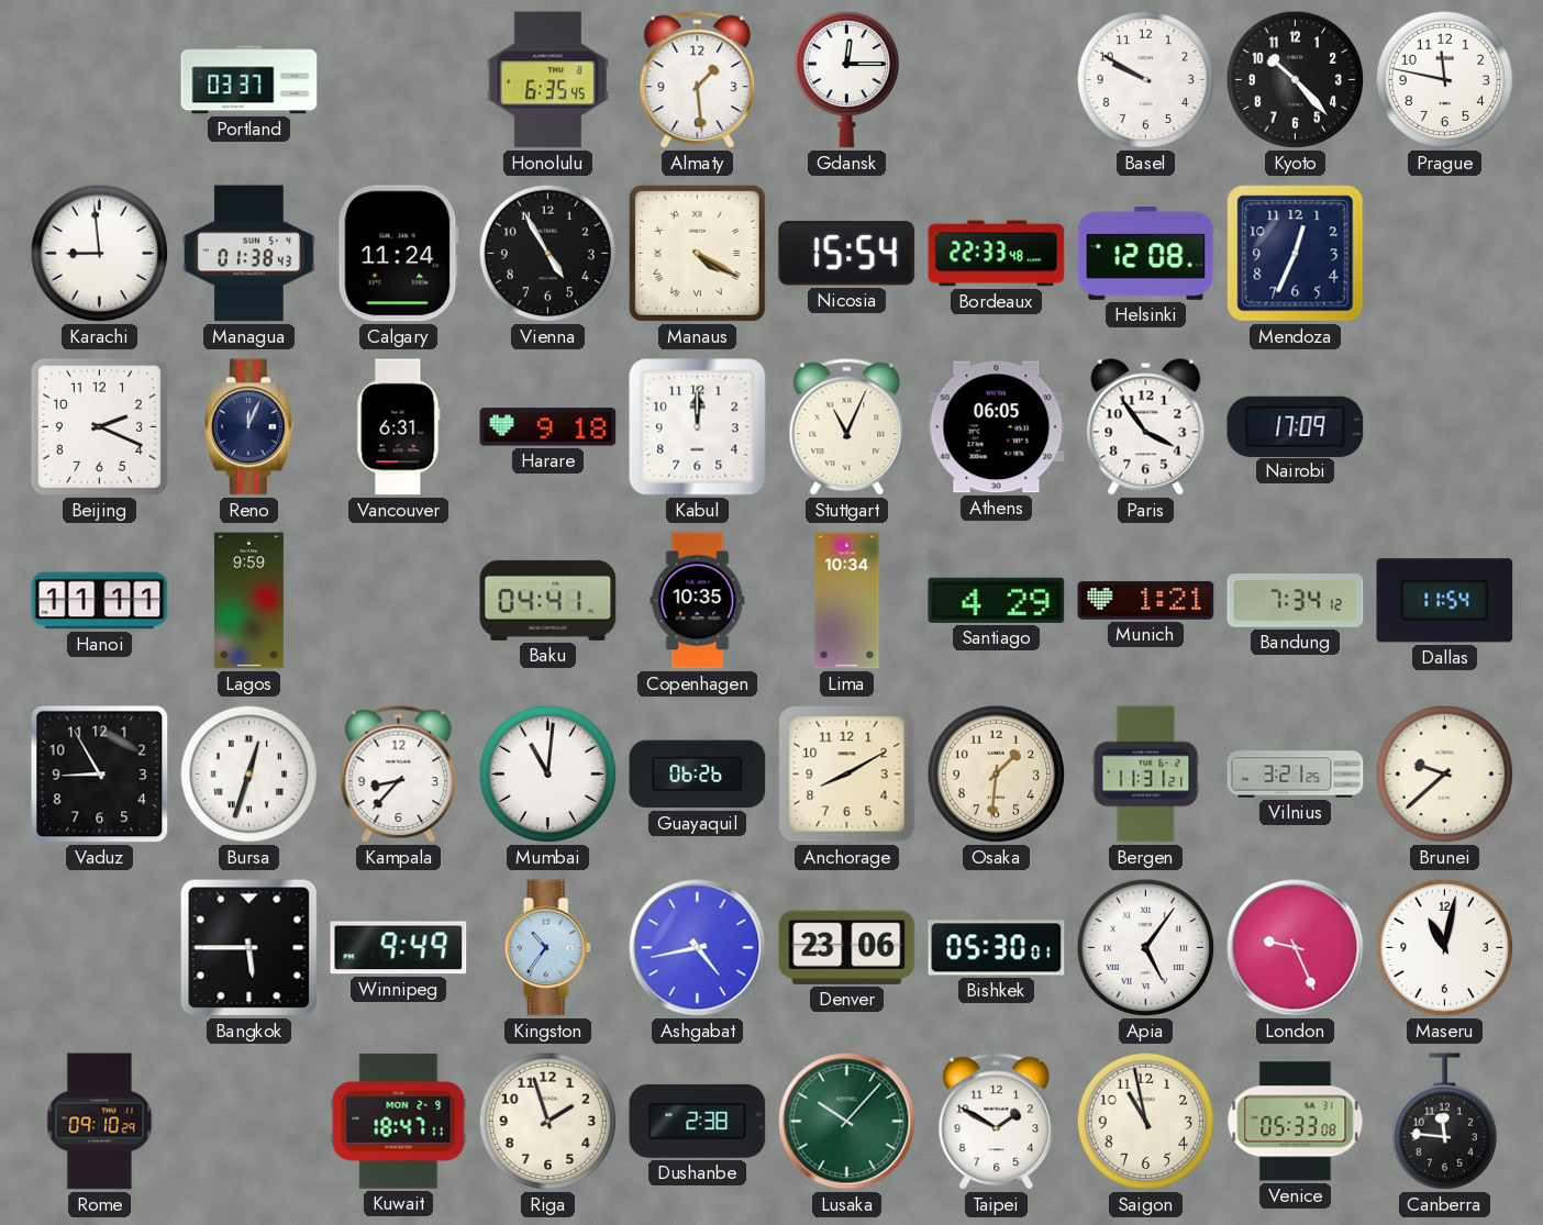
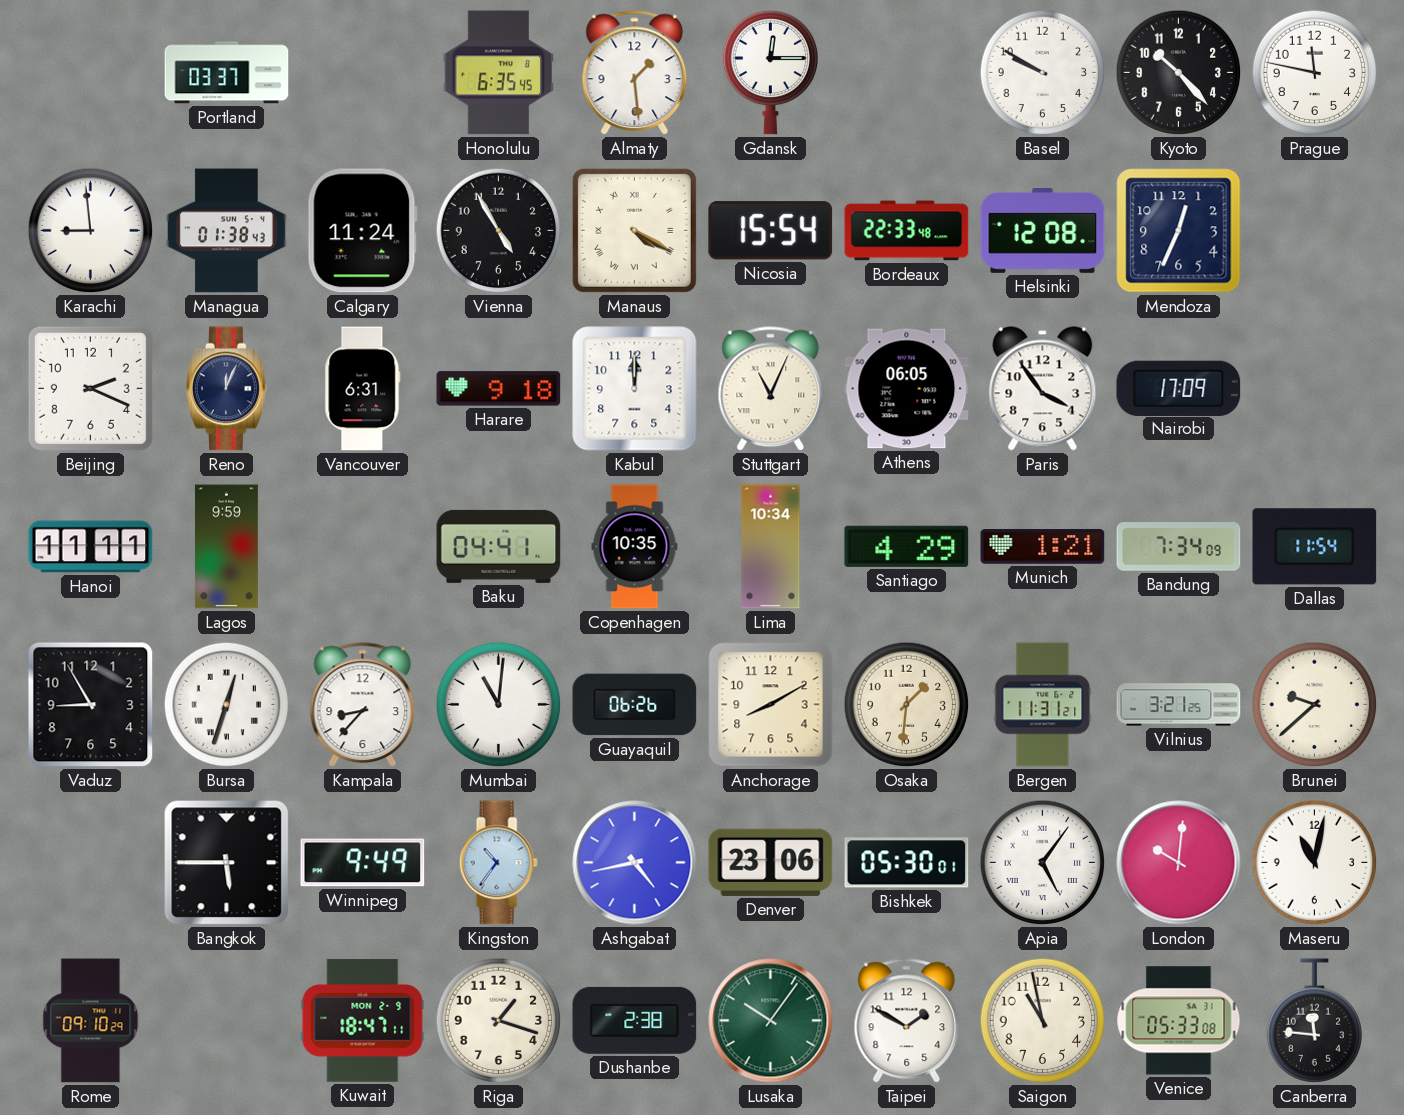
Bandung: 7:34:12 -> 7:34:09 (1179, 547)
London: 9:26 -> 10:01 (1179, 863)
Riga: 1:57 -> 1:18 (499, 1021)
Lusaka: 10:07 -> 10:06 (771, 1021)
